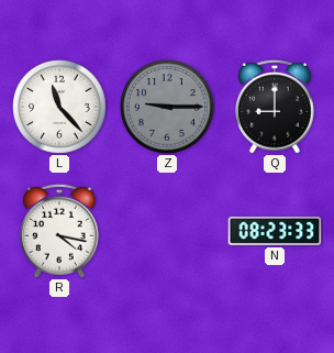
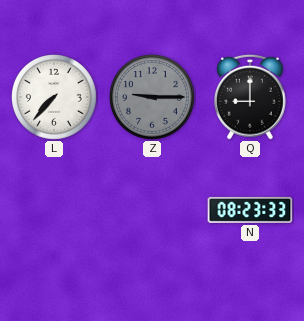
L: 11:23 -> 7:37 (55, 98)
R: 4:17 -> none (60, 231)
